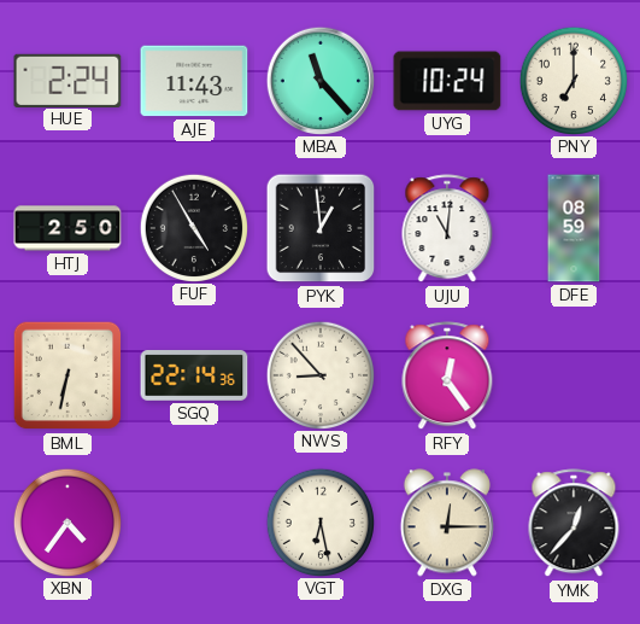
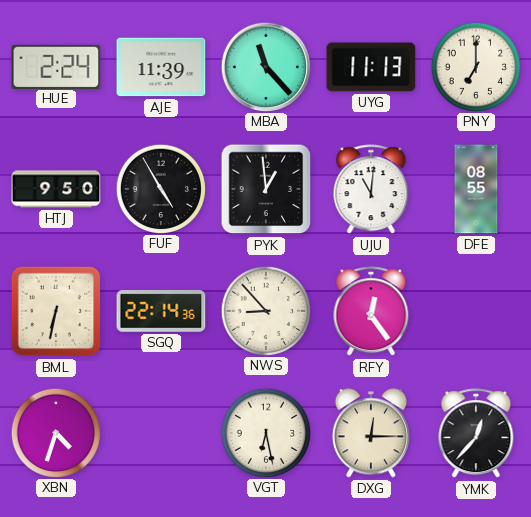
AJE: 11:43 -> 11:39 (161, 67)
UYG: 10:24 -> 11:13 (371, 67)
HTJ: 2:50 -> 9:50 (56, 189)
DFE: 08:59 -> 08:55 (476, 189)
XBN: 4:36 -> 4:33 (55, 432)
